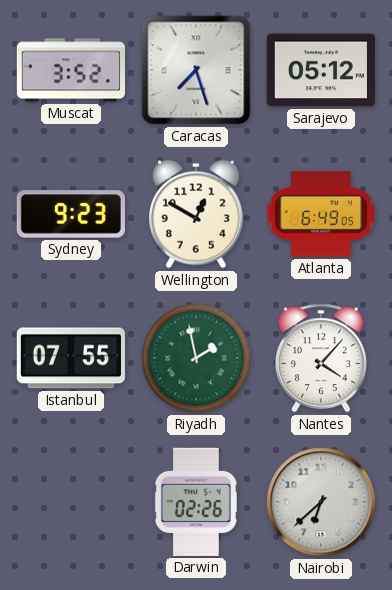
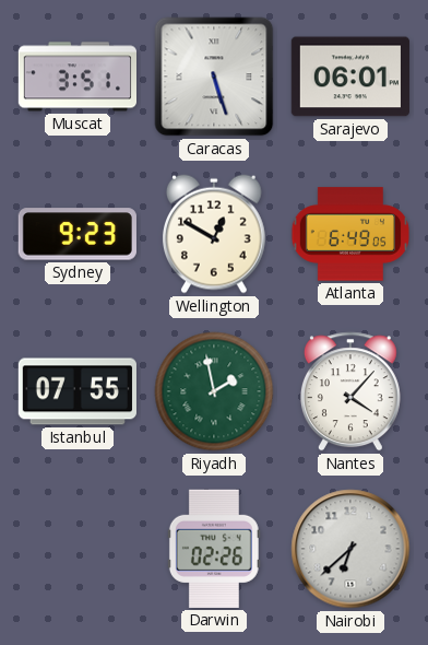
Muscat: 3:52 -> 3:51 (76, 77)
Caracas: 7:27 -> 5:27 (214, 77)
Sarajevo: 05:12 -> 06:01 (350, 77)
